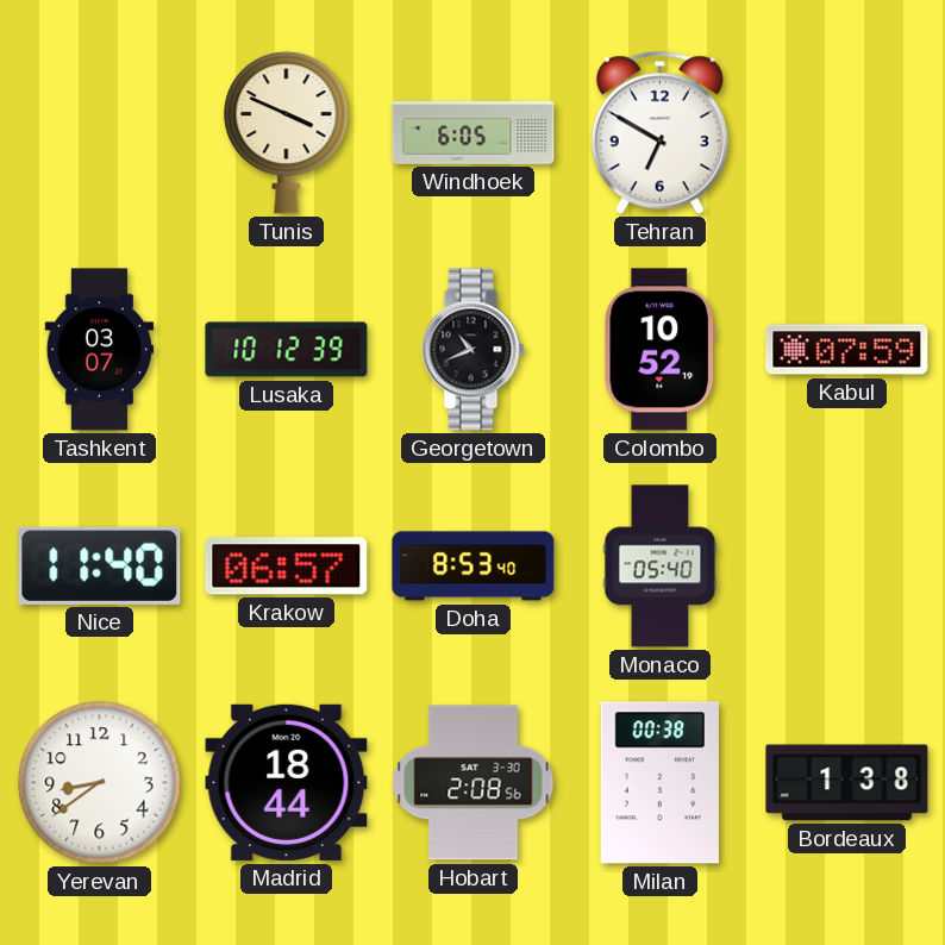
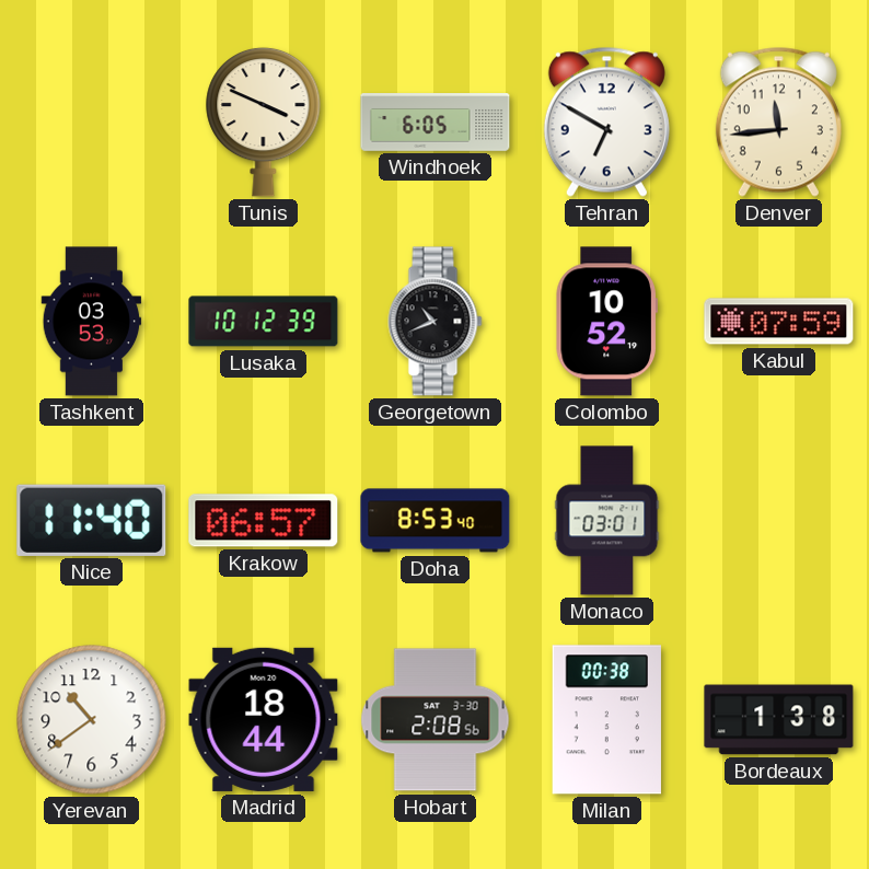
Denver: none -> 11:44 (778, 121)
Tashkent: 03:07 -> 03:53 (92, 322)
Monaco: 05:40 -> 03:01 (607, 521)
Yerevan: 8:39 -> 10:39 (92, 720)
